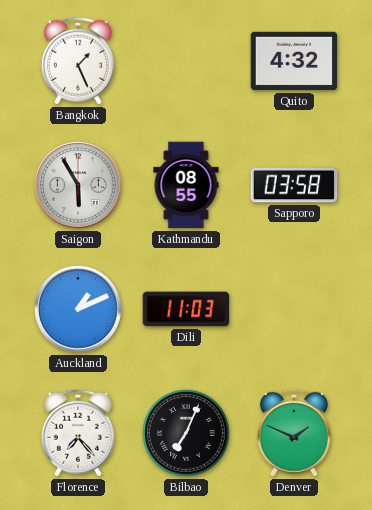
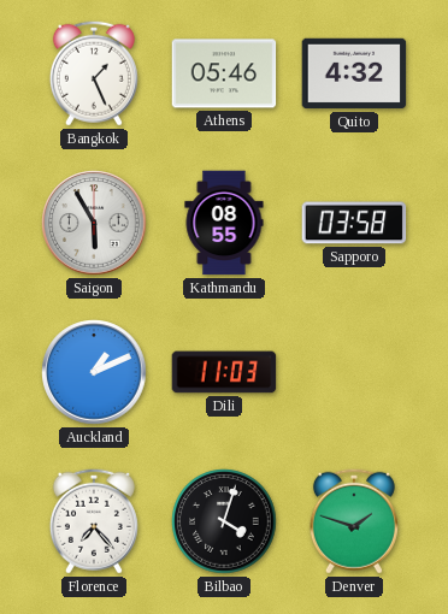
Athens: none -> 05:46 (224, 73)
Bilbao: 7:04 -> 4:03 (224, 521)
Denver: 1:49 -> 1:48 (354, 521)
